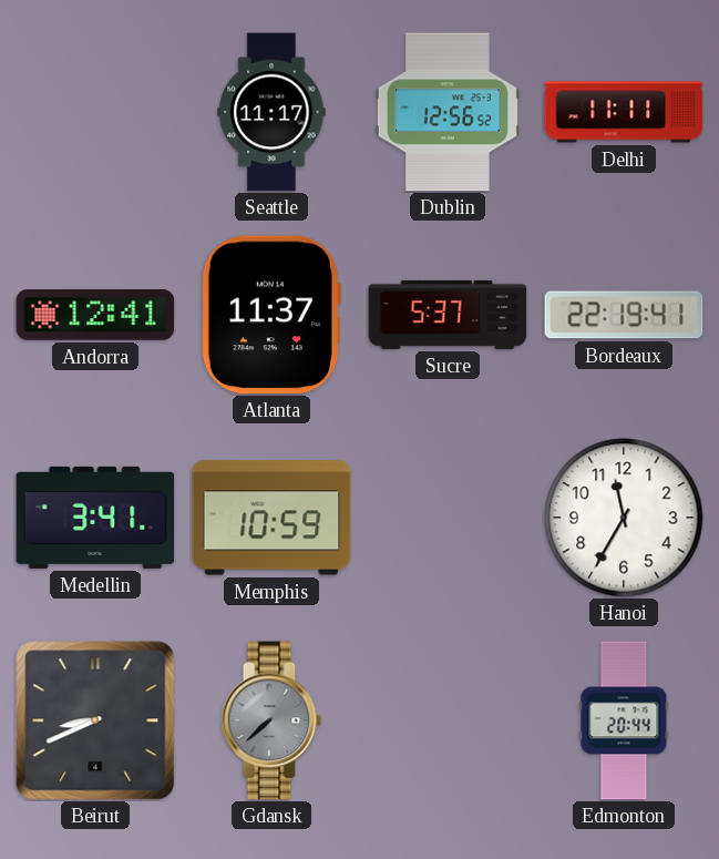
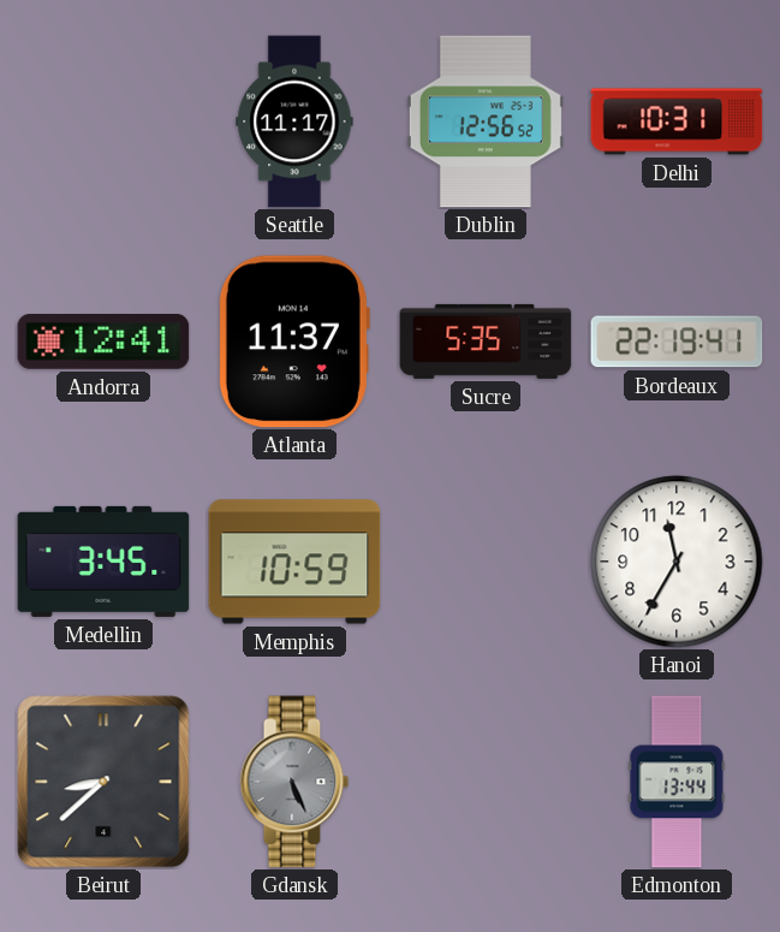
Delhi: 11:11 -> 10:31 (677, 121)
Sucre: 5:37 -> 5:35 (486, 342)
Medellin: 3:41 -> 3:45 (103, 562)
Beirut: 8:41 -> 8:38 (103, 782)
Gdansk: 7:38 -> 5:26 (294, 782)
Edmonton: 20:44 -> 13:44 (677, 782)
